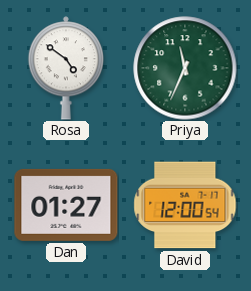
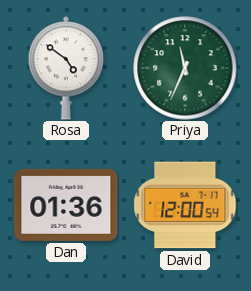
Dan: 01:27 -> 01:36 (66, 205)
